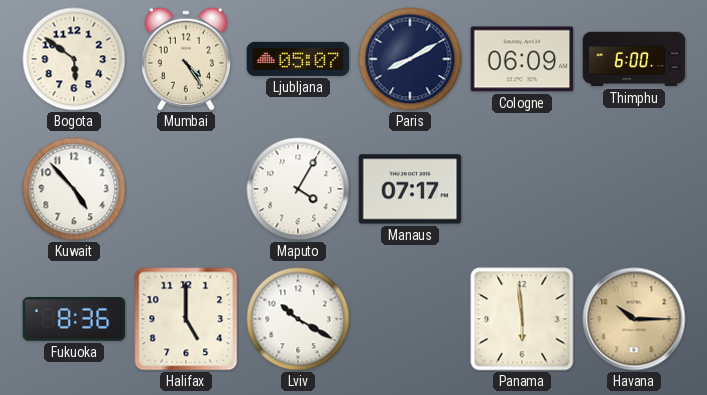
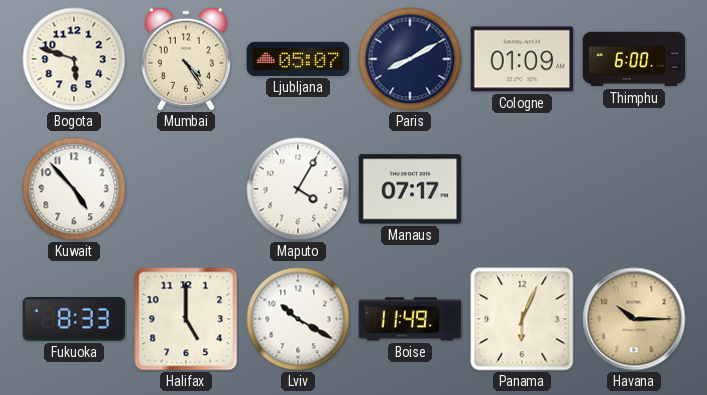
Bogota: 5:51 -> 5:48 (74, 59)
Cologne: 06:09 -> 01:09 (522, 59)
Fukuoka: 8:36 -> 8:33 (74, 320)
Boise: none -> 11:49 (410, 319)
Panama: 5:59 -> 6:04 (522, 319)
